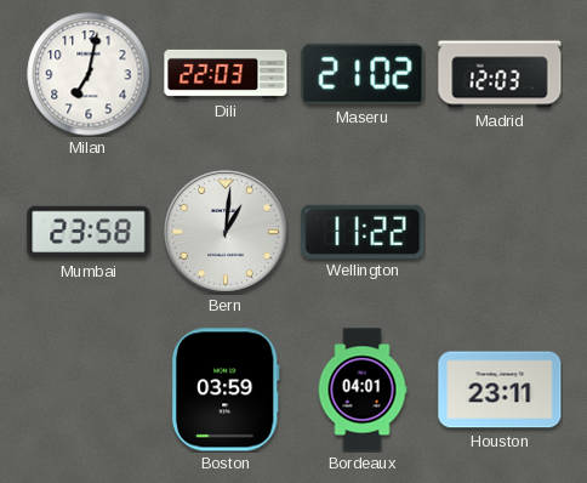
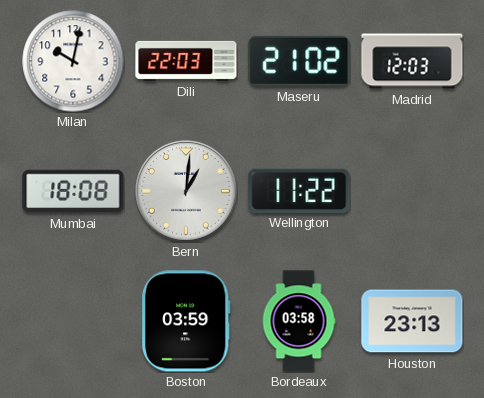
Milan: 7:02 -> 10:02 (73, 61)
Mumbai: 23:58 -> 18:08 (73, 191)
Bordeaux: 04:01 -> 03:58 (299, 321)
Houston: 23:11 -> 23:13 (412, 321)
